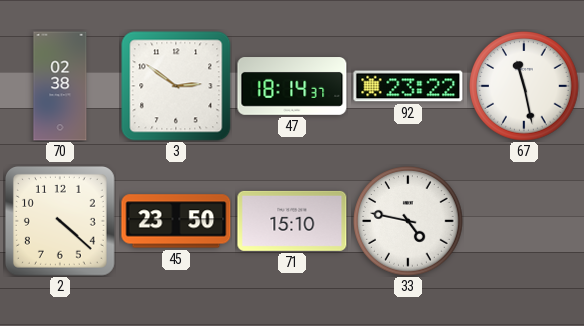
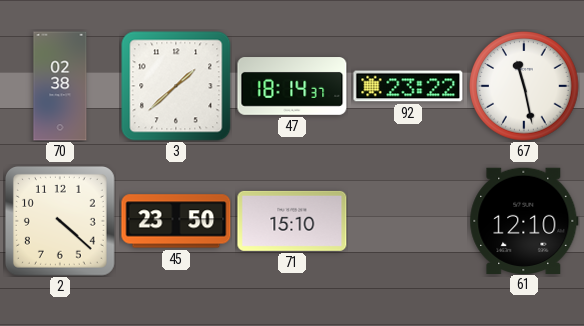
3: 2:51 -> 1:38 (176, 86)
33: 4:47 -> none (408, 221)
61: none -> 12:10 (524, 220)
